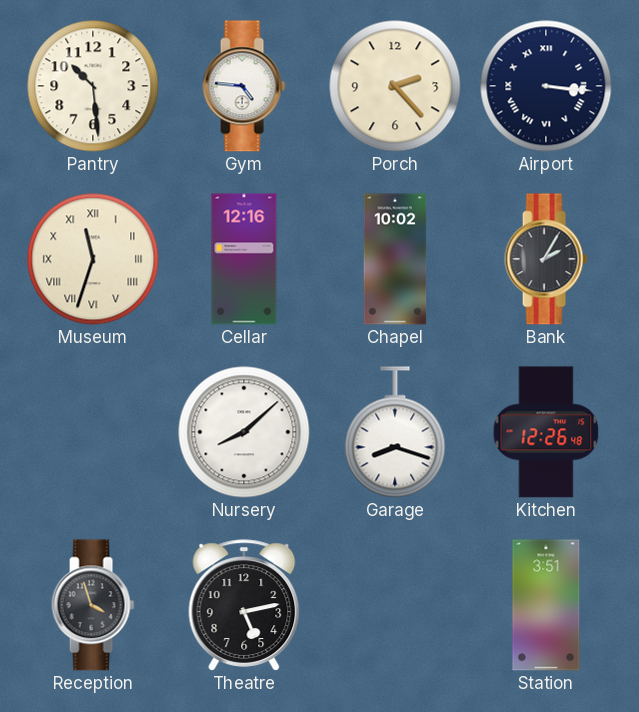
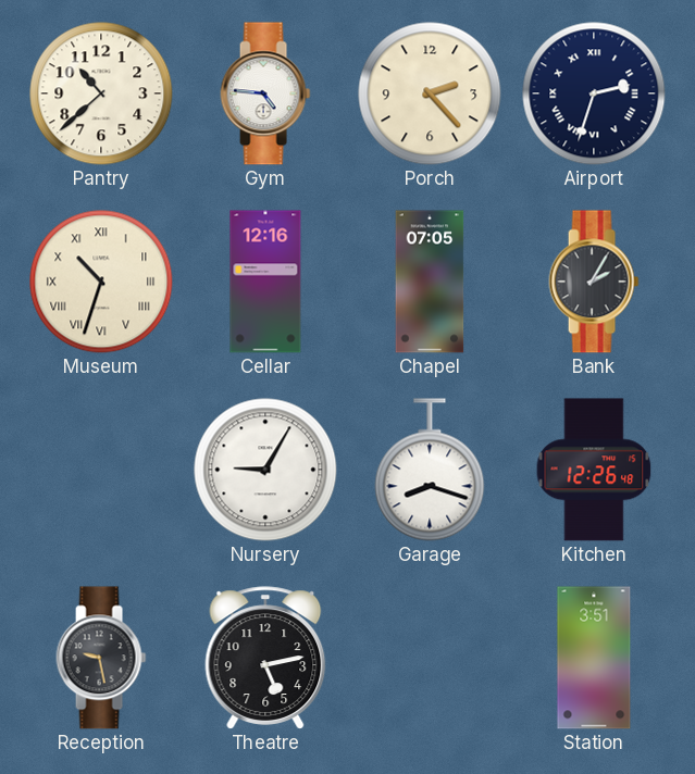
Pantry: 10:29 -> 10:38 (101, 93)
Airport: 3:16 -> 2:33 (594, 93)
Museum: 11:33 -> 10:33 (101, 282)
Chapel: 10:02 -> 07:05 (430, 282)
Nursery: 8:08 -> 9:05 (265, 470)
Reception: 3:57 -> 9:28 (101, 658)
